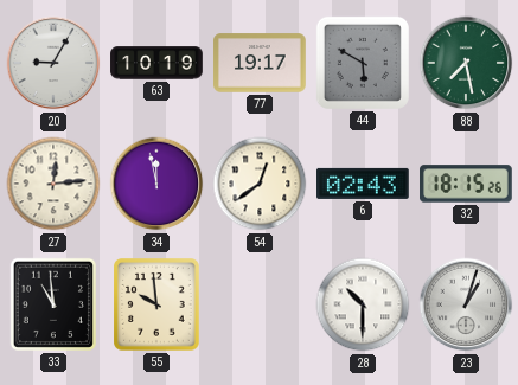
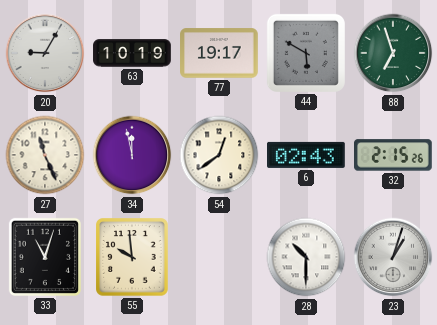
88: 7:28 -> 6:57 (393, 53)
27: 12:14 -> 11:26 (45, 155)
32: 18:15 -> 2:15 (394, 155)
33: 10:59 -> 11:03 (45, 257)
